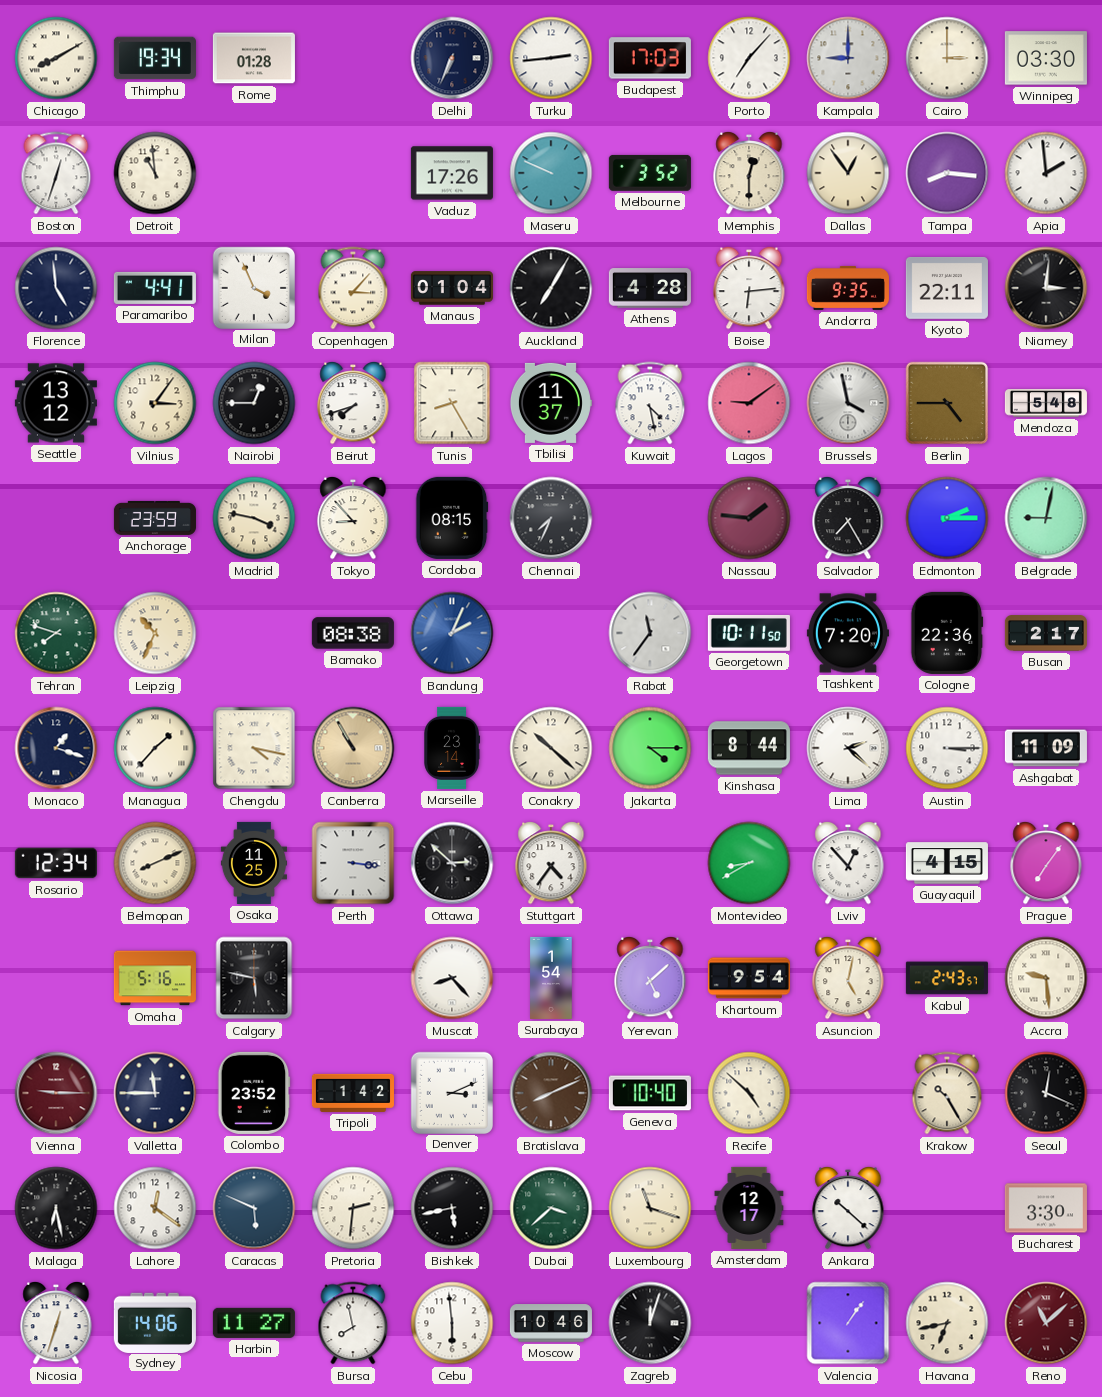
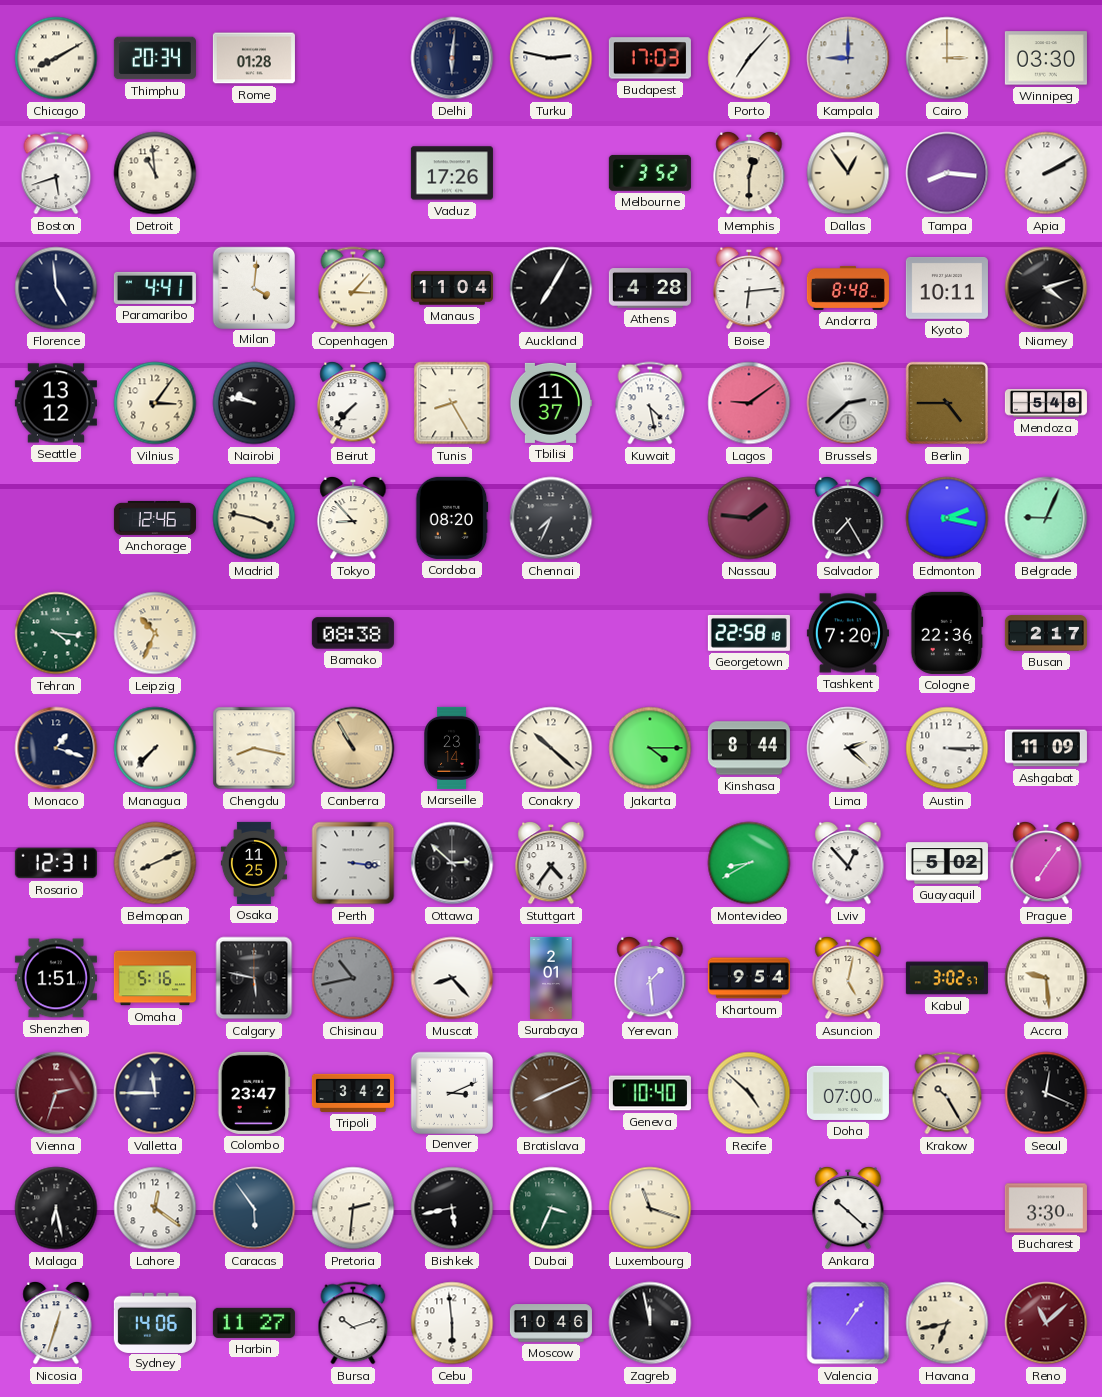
Thimphu: 19:34 -> 20:34 (155, 58)
Delhi: 6:34 -> 6:01 (452, 58)
Turku: 2:44 -> 2:47 (551, 58)
Boston: 12:33 -> 5:42 (56, 173)
Maseru: 9:49 -> none (551, 173)
Apia: 1:59 -> 2:10 (1046, 173)
Milan: 3:56 -> 4:01 (253, 287)
Manaus: 01:04 -> 11:04 (452, 288)
Andorra: 9:35 -> 8:48 (848, 288)
Kyoto: 22:11 -> 10:11 (947, 288)
Niamey: 3:01 -> 4:12 (1046, 288)
Nairobi: 12:45 -> 9:47 (254, 403)
Beirut: 7:42 -> 7:37 (353, 403)
Brussels: 3:58 -> 2:38 (848, 403)
Anchorage: 23:59 -> 12:46 (155, 518)
Cordoba: 08:15 -> 08:20 (452, 518)
Edmonton: 2:15 -> 2:17 (947, 518)
Belgrade: 9:02 -> 9:04 (1046, 518)
Tehran: 7:48 -> 4:16 (56, 633)
Bandung: 2:04 -> none (452, 633)
Rabat: 11:36 -> none (650, 633)
Georgetown: 10:11 -> 22:58 (749, 633)
Managua: 1:37 -> 7:37 (155, 748)
Chengdu: 4:17 -> 8:17 (254, 748)
Rosario: 12:34 -> 12:31 (56, 863)
Guayaquil: 4:15 -> 5:02 (947, 863)
Shenzhen: none -> 1:51 (56, 978)
Chisinau: none -> 10:43 (353, 978)
Surabaya: 1:54 -> 2:01 (551, 978)
Yerevan: 5:08 -> 1:29 (650, 978)
Kabul: 2:43 -> 3:02 (947, 978)
Vienna: 9:15 -> 2:33 (56, 1093)
Colombo: 23:52 -> 23:47 (254, 1093)
Tripoli: 1:42 -> 3:42 (353, 1093)
Doha: none -> 07:00 (848, 1093)
Caracas: 5:49 -> 5:54 (254, 1208)
Dubai: 3:38 -> 3:34 (551, 1208)
Amsterdam: 12:17 -> none (749, 1208)
Bursa: 7:58 -> 10:12 (353, 1323)
Zagreb: 12:03 -> 11:58 (650, 1323)
